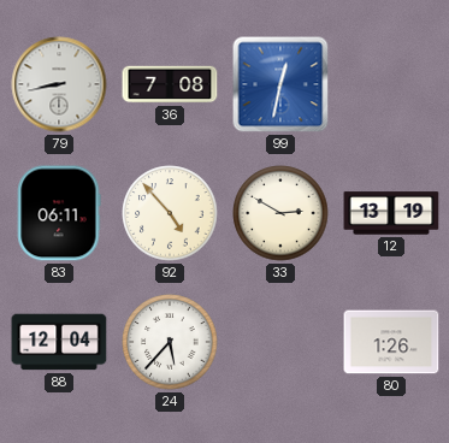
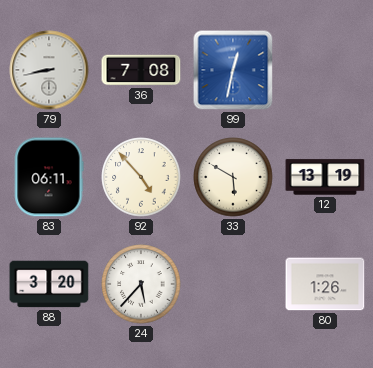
33: 2:50 -> 5:50 (233, 177)
88: 12:04 -> 3:20 (49, 284)
